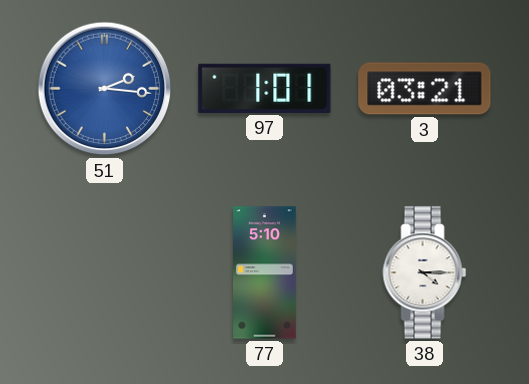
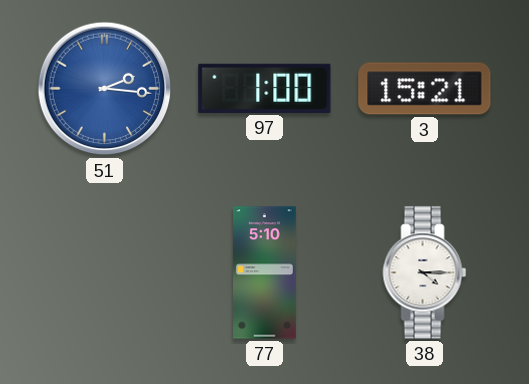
97: 1:01 -> 1:00 (265, 88)
3: 03:21 -> 15:21 (425, 89)
